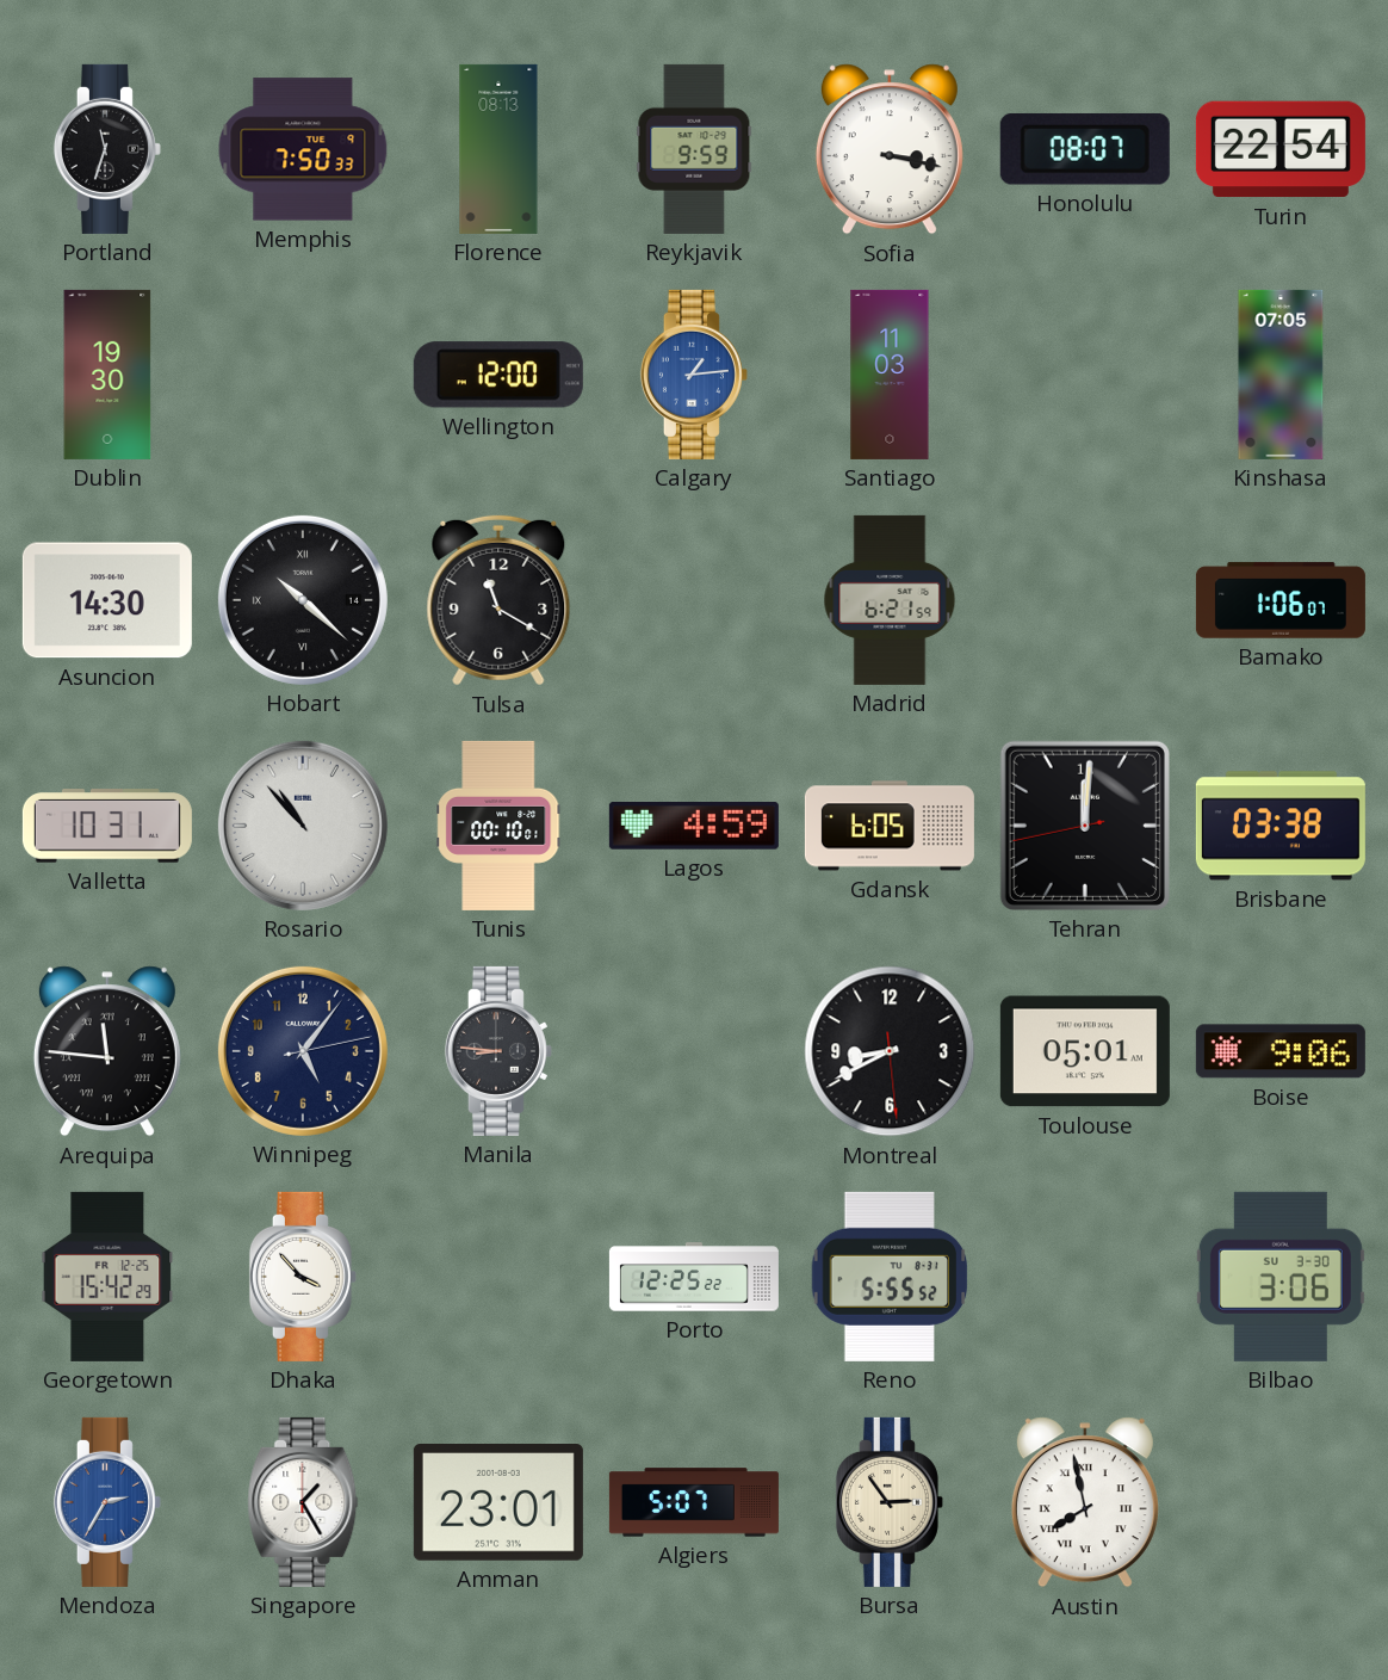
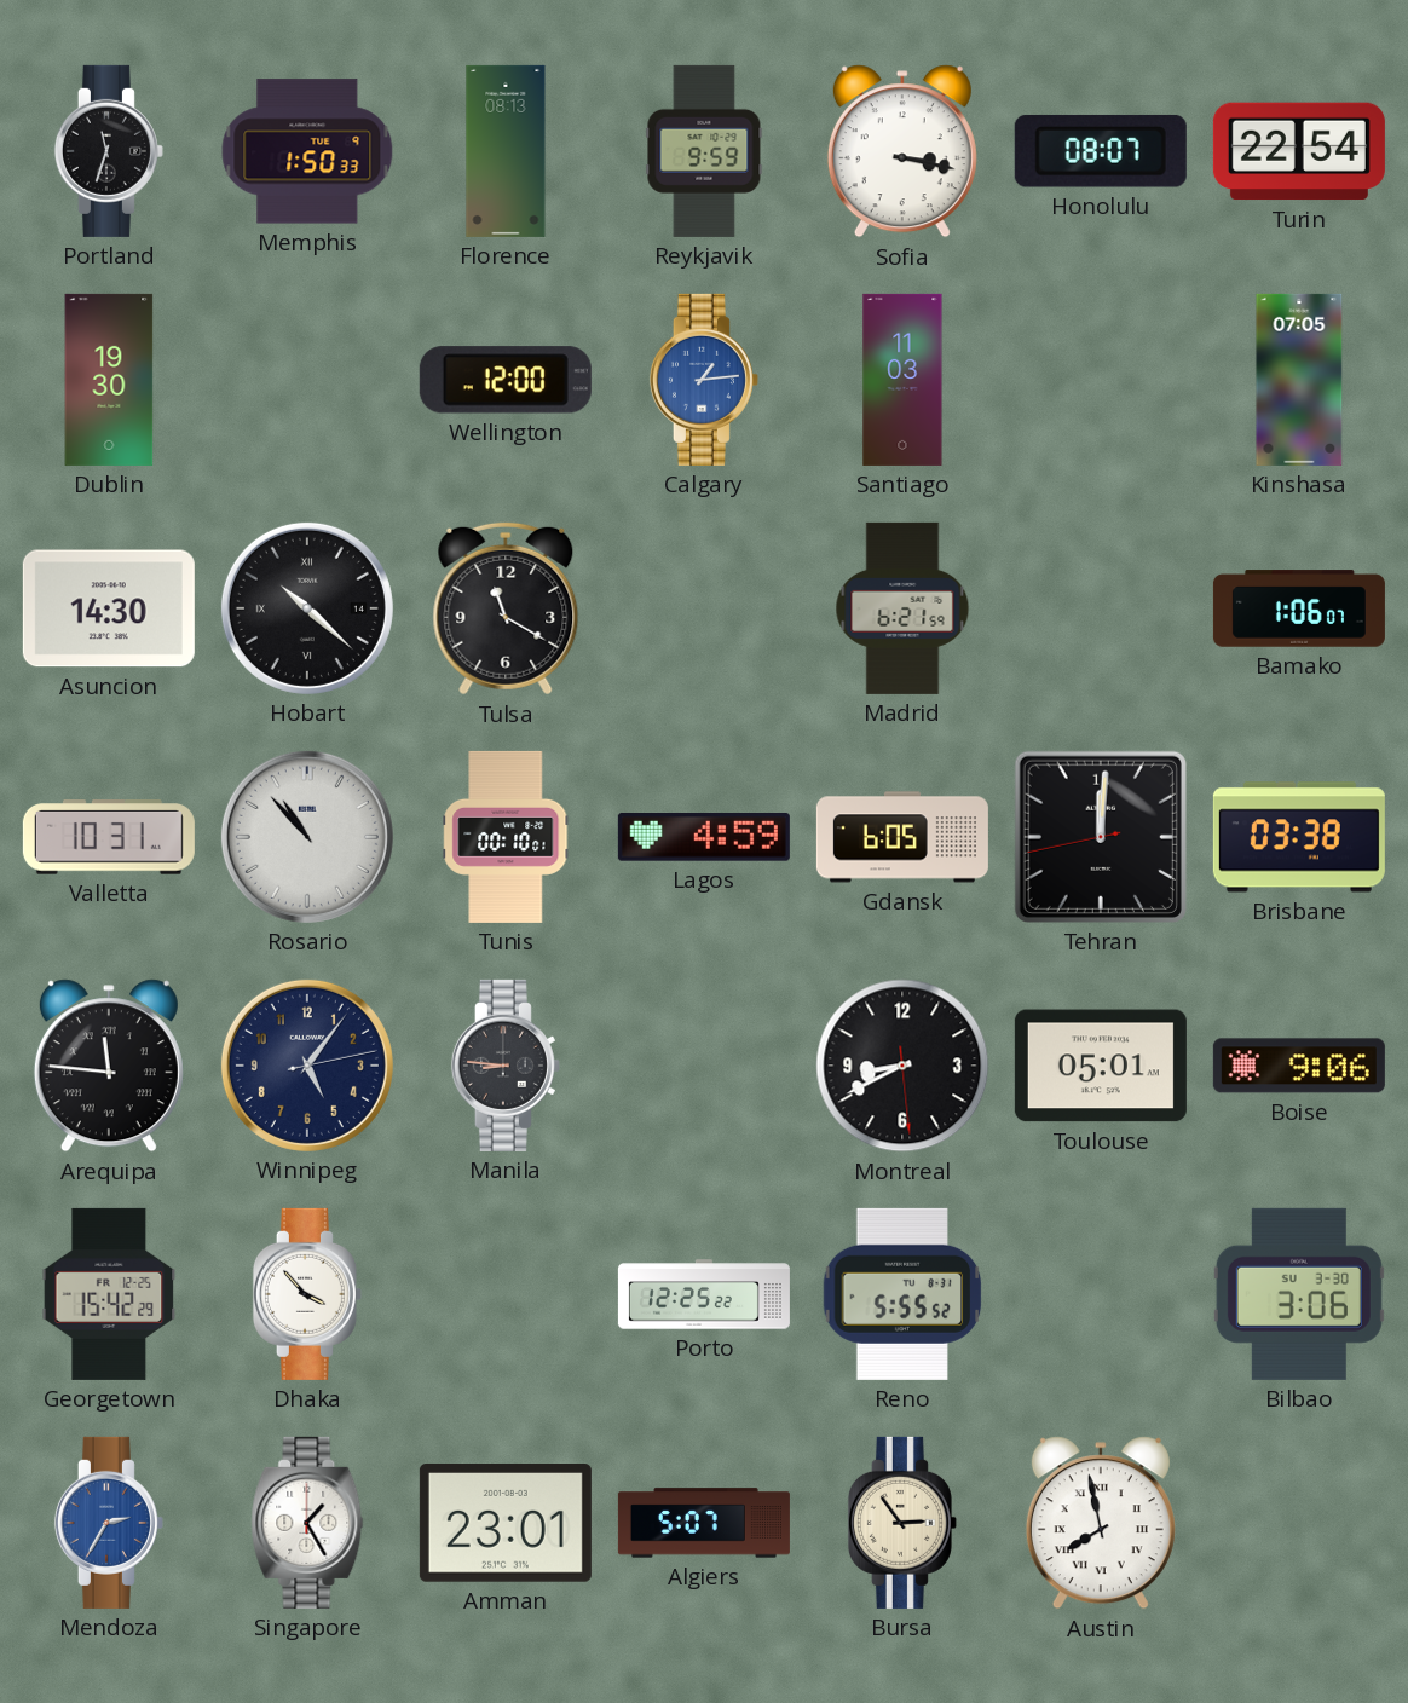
Memphis: 7:50 -> 1:50 (307, 151)
